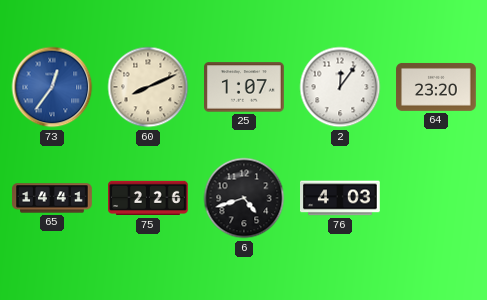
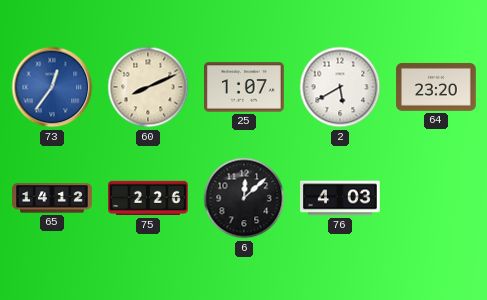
2: 12:06 -> 5:40 (340, 87)
65: 14:41 -> 14:12 (52, 198)
6: 4:42 -> 12:08 (244, 198)
